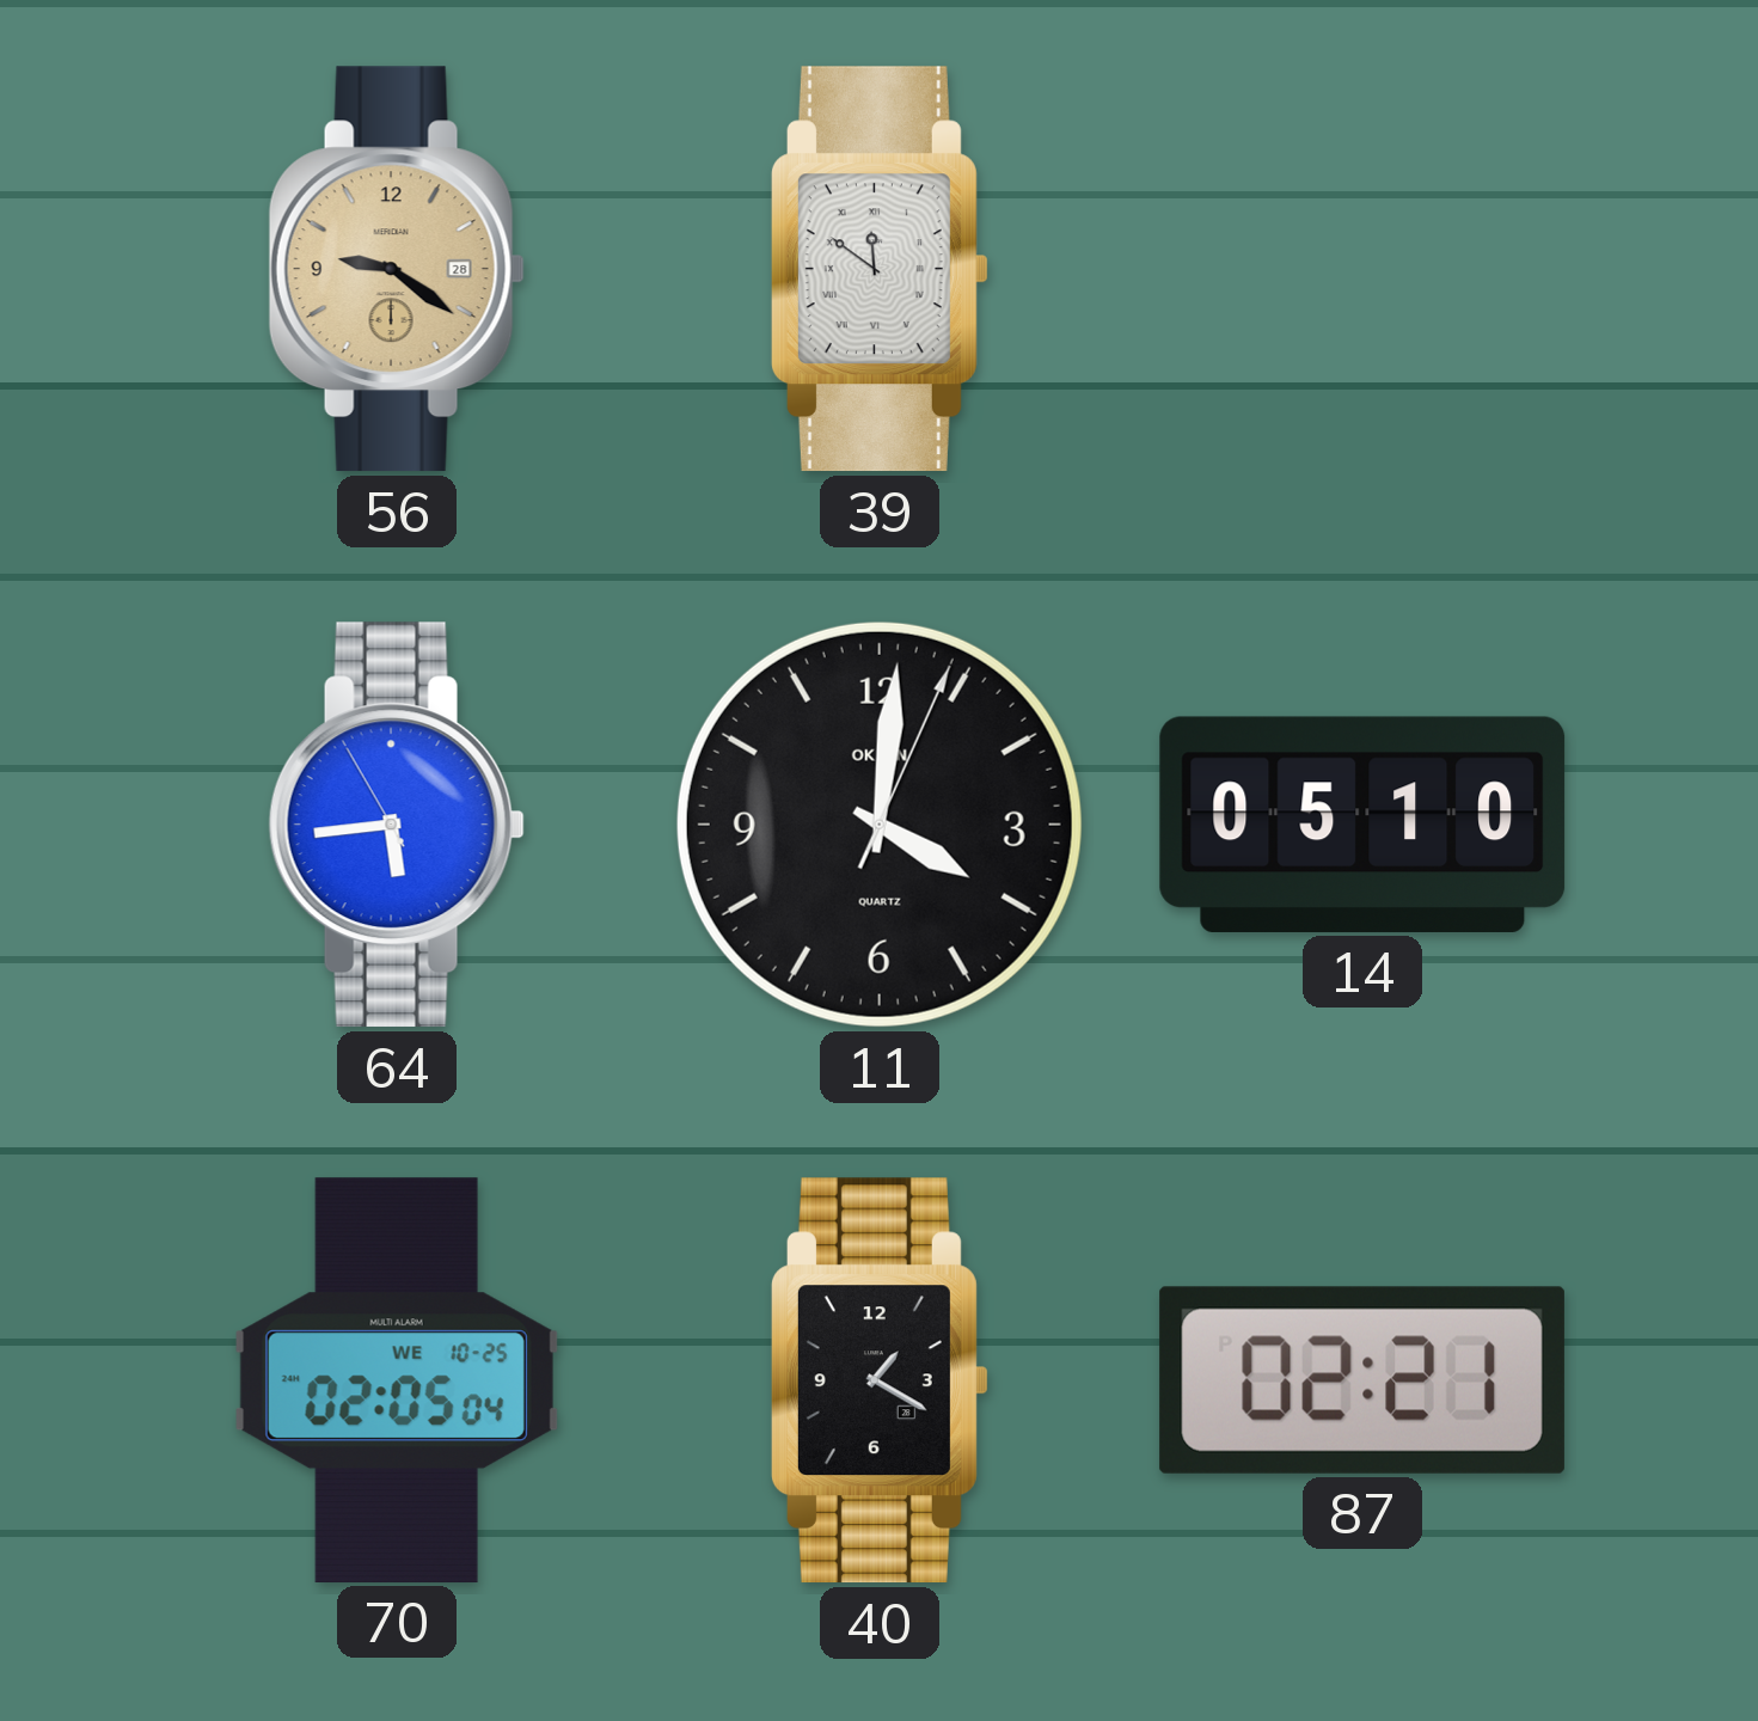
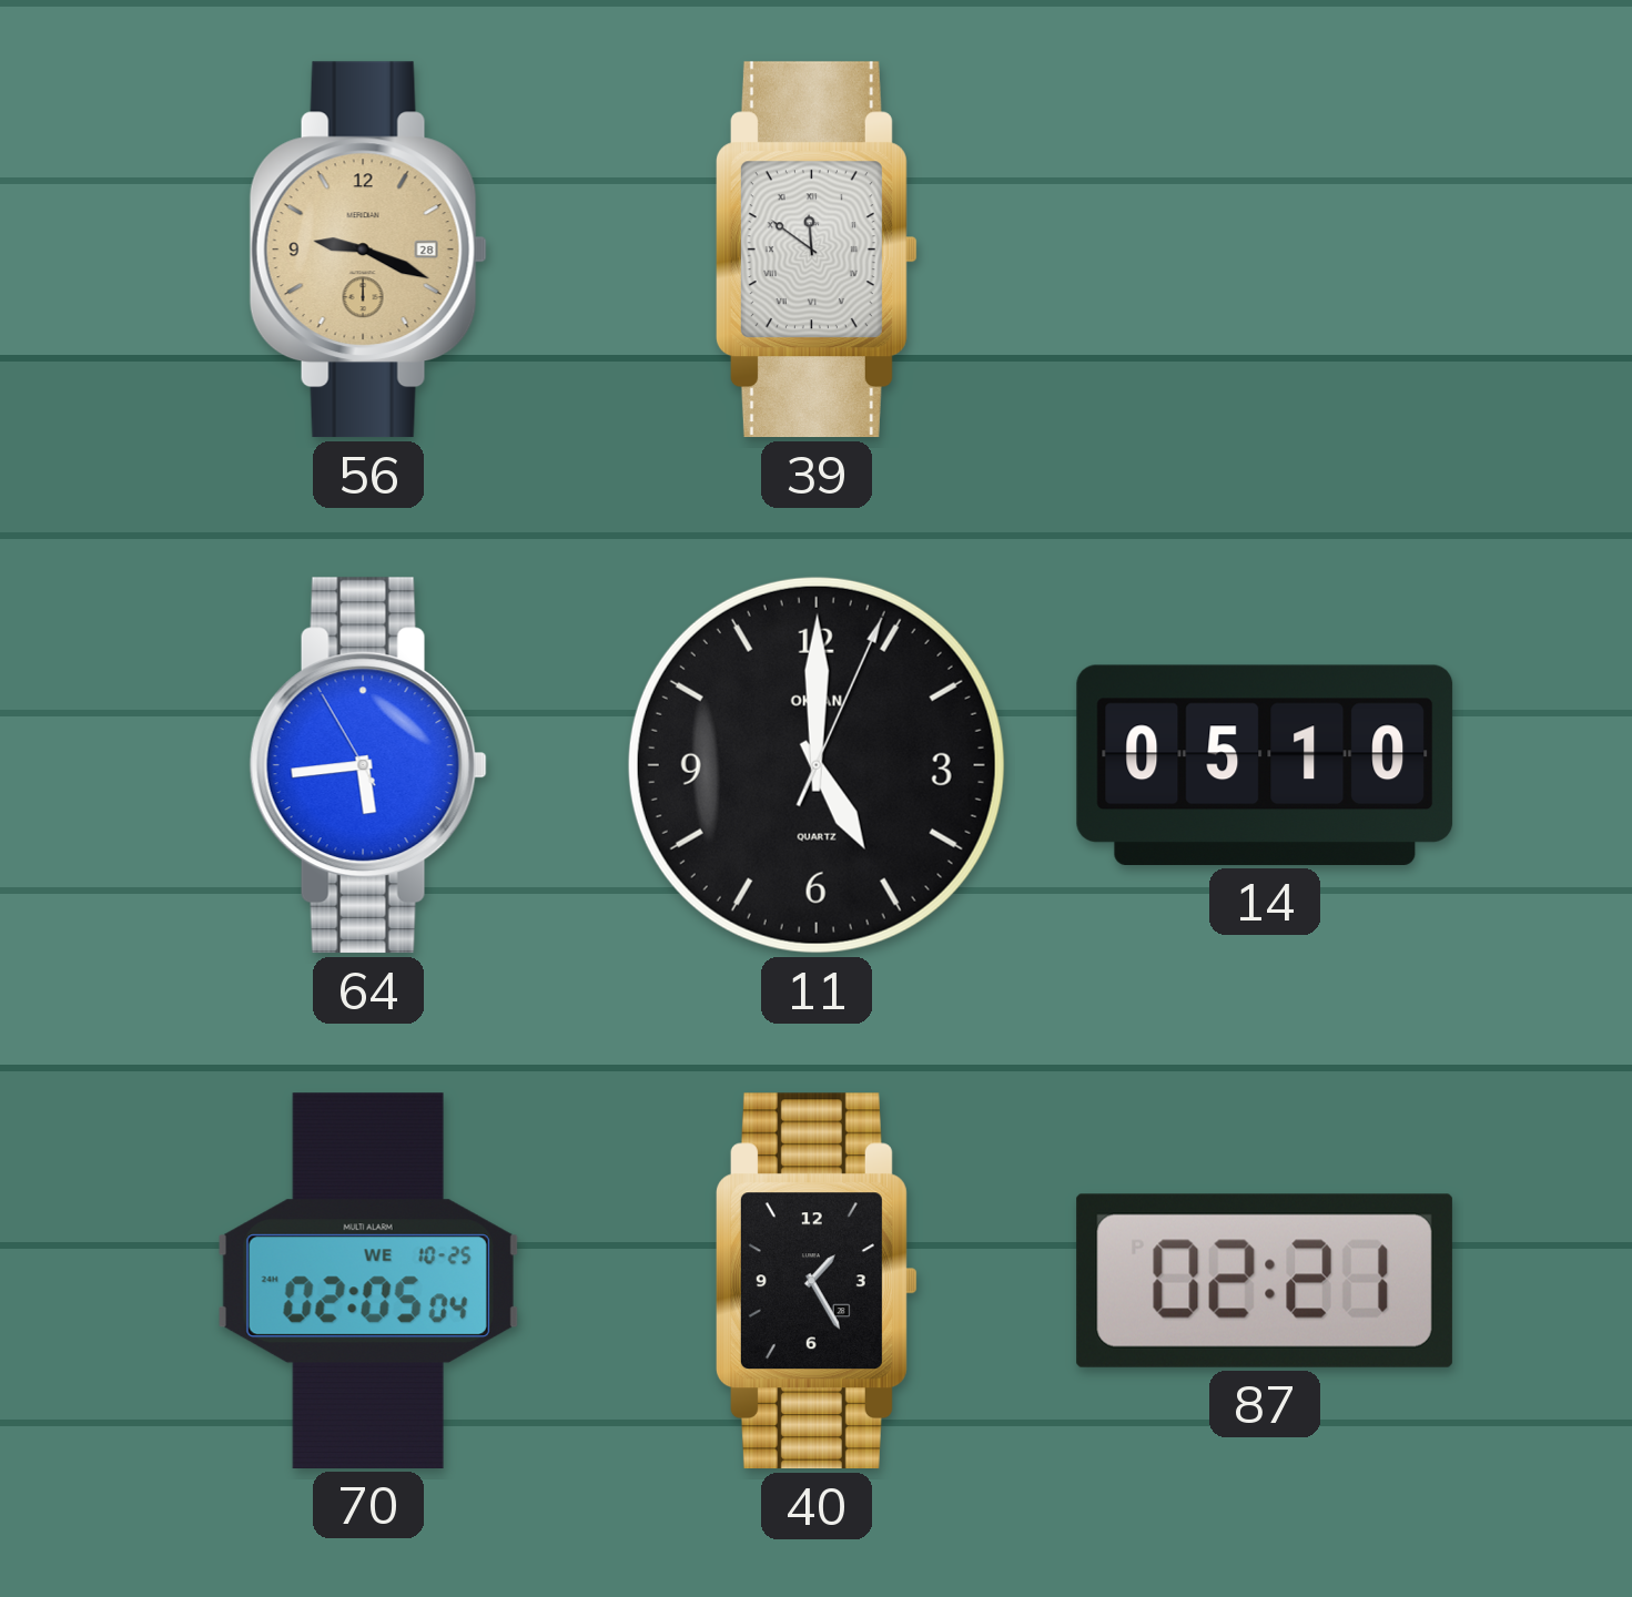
56: 9:21 -> 9:19 (368, 250)
11: 4:01 -> 5:00 (817, 765)
40: 1:20 -> 1:25 (817, 1281)
